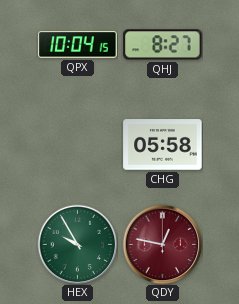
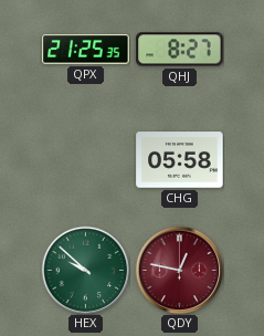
QPX: 10:04 -> 21:25 (86, 50)
HEX: 9:55 -> 9:52 (85, 270)
